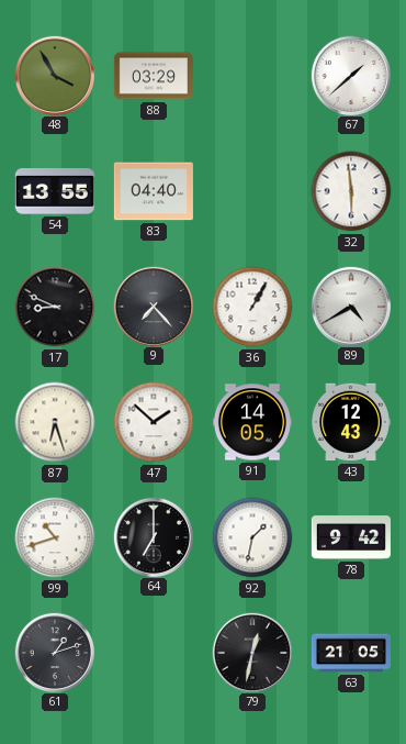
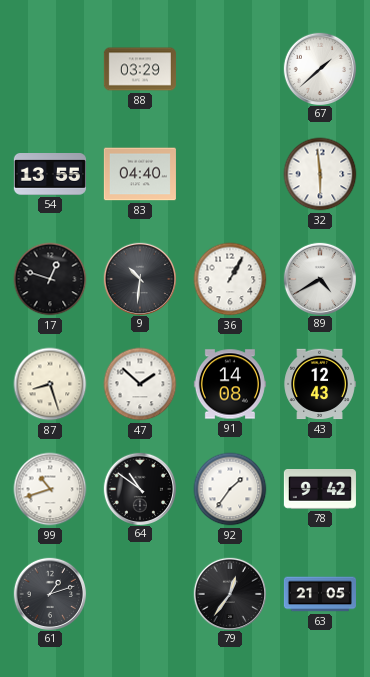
48: 3:55 -> none (54, 75)
17: 8:49 -> 12:48 (50, 279)
9: 7:23 -> 10:31 (139, 278)
87: 6:27 -> 8:27 (50, 384)
91: 14:05 -> 14:08 (230, 384)
64: 7:00 -> 10:51 (139, 488)
92: 1:32 -> 1:36 (230, 489)
79: 12:32 -> 12:36 (229, 593)
